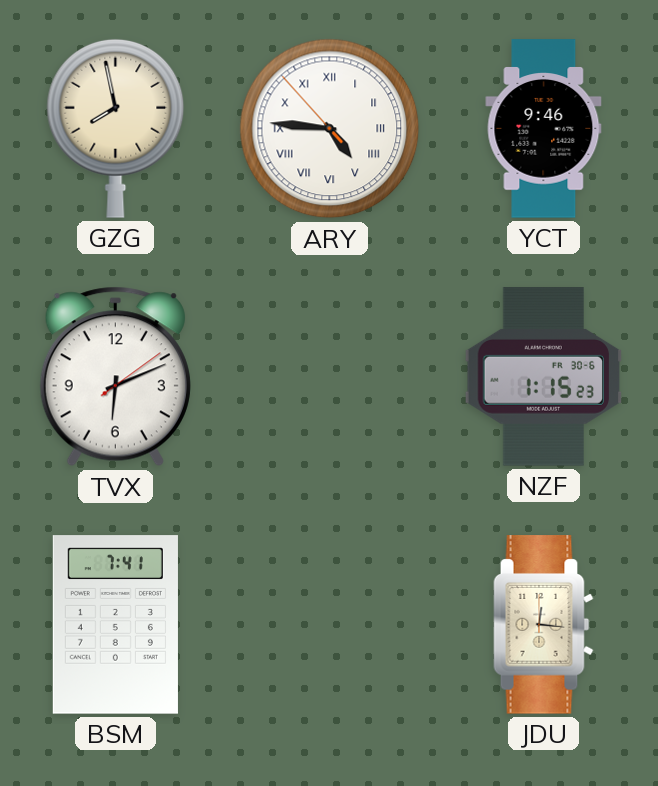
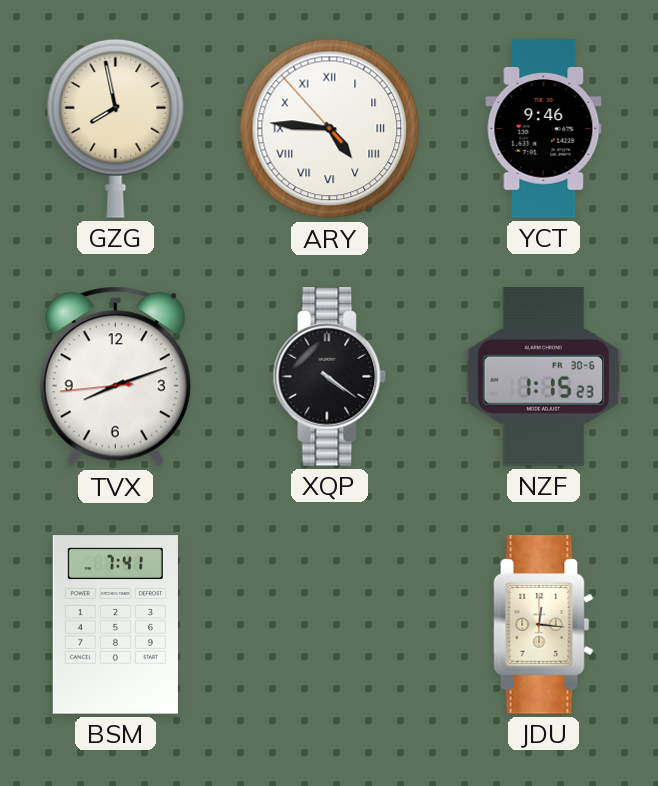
TVX: 6:11 -> 8:11 (115, 377)
XQP: none -> 4:21 (330, 377)
